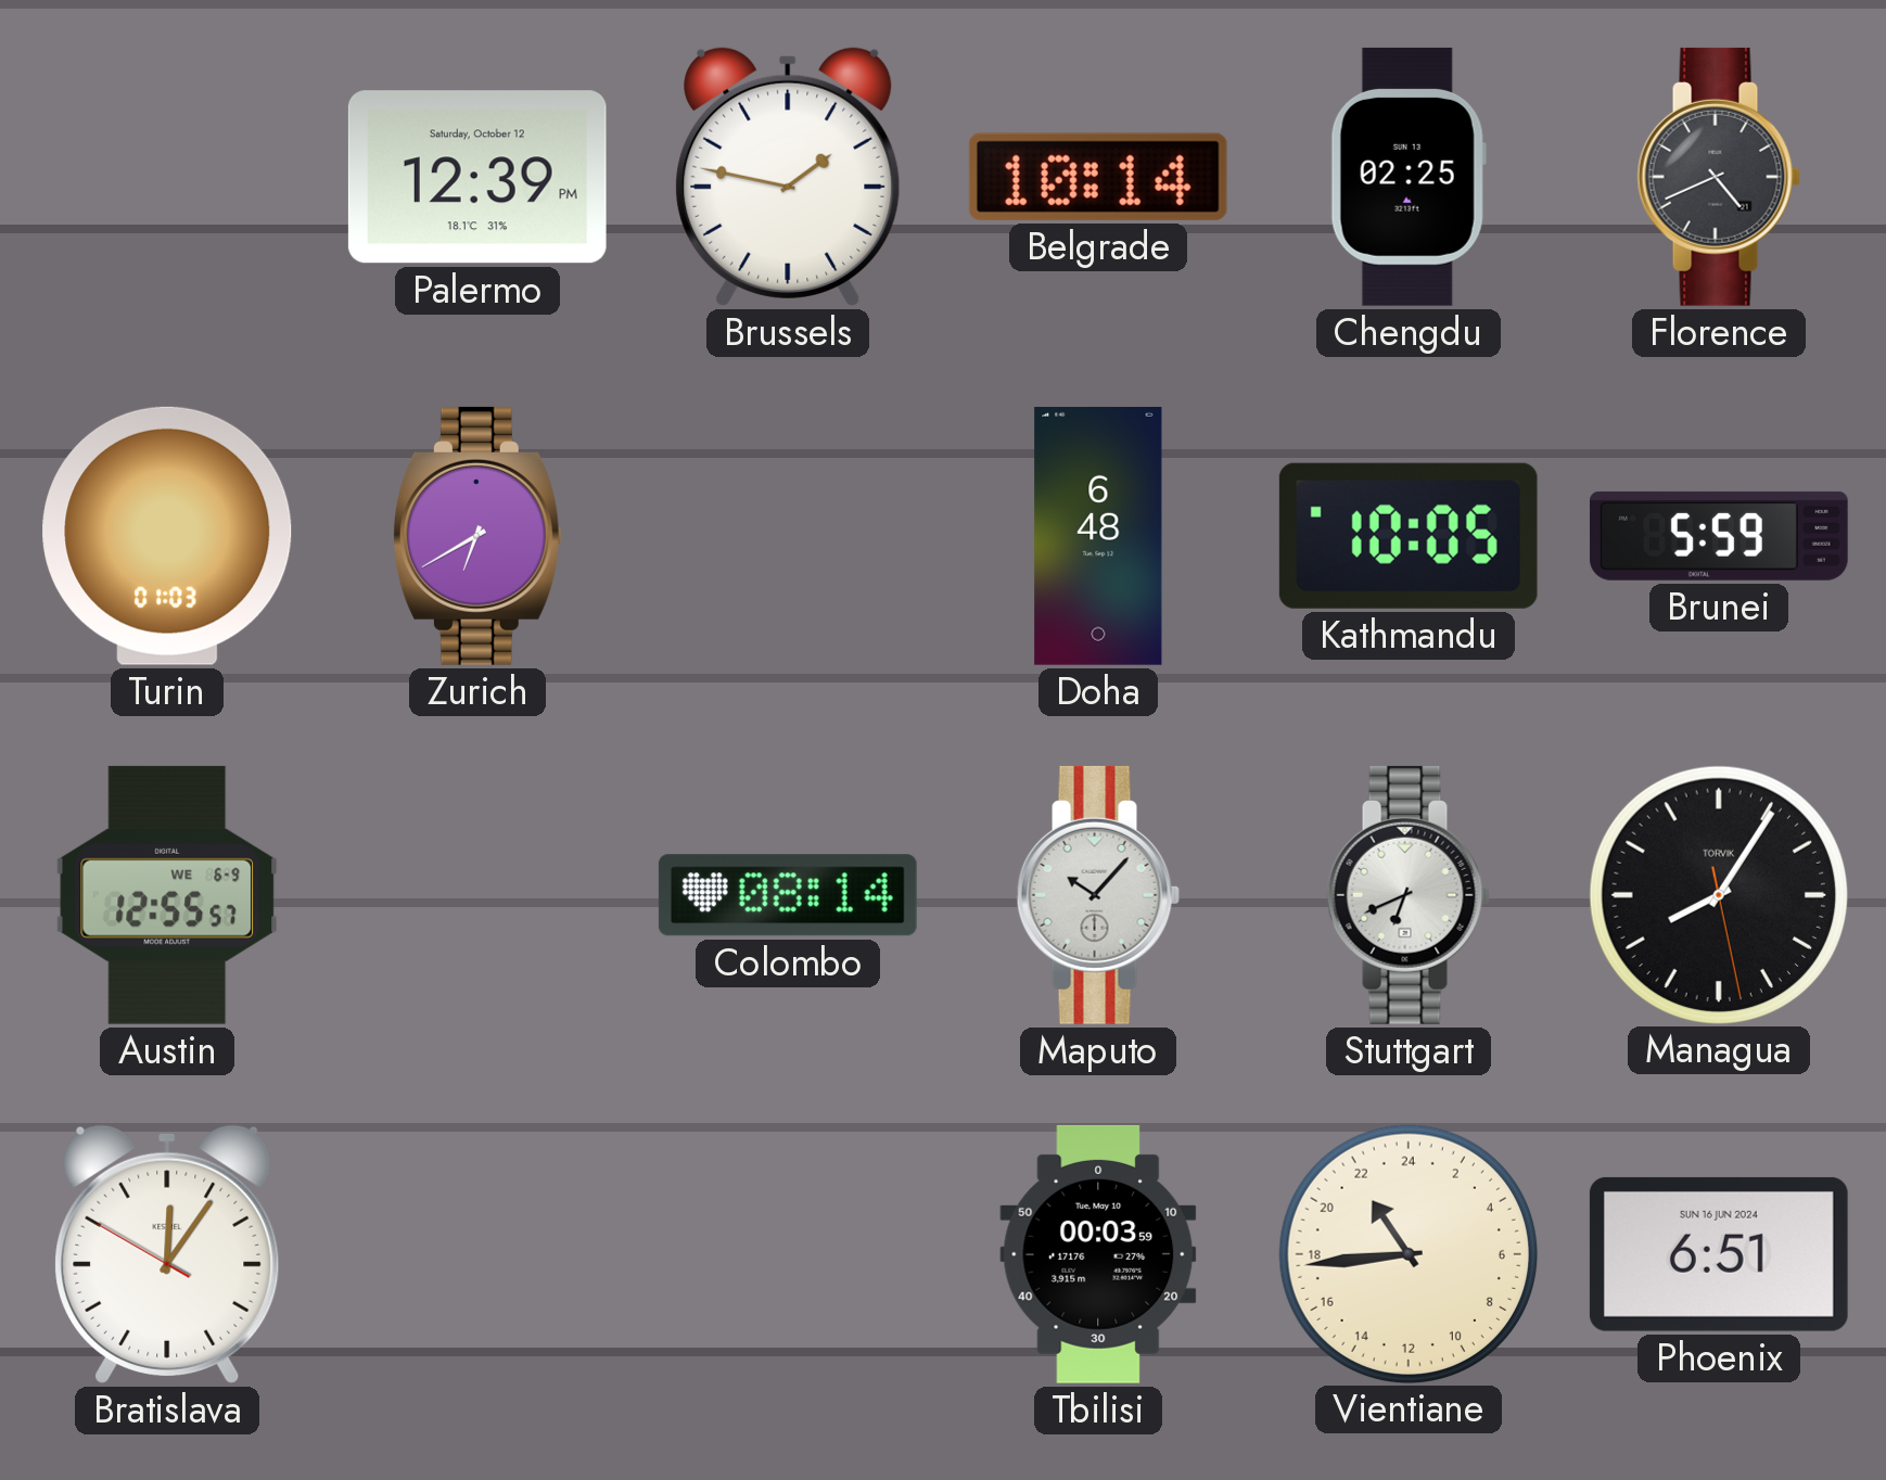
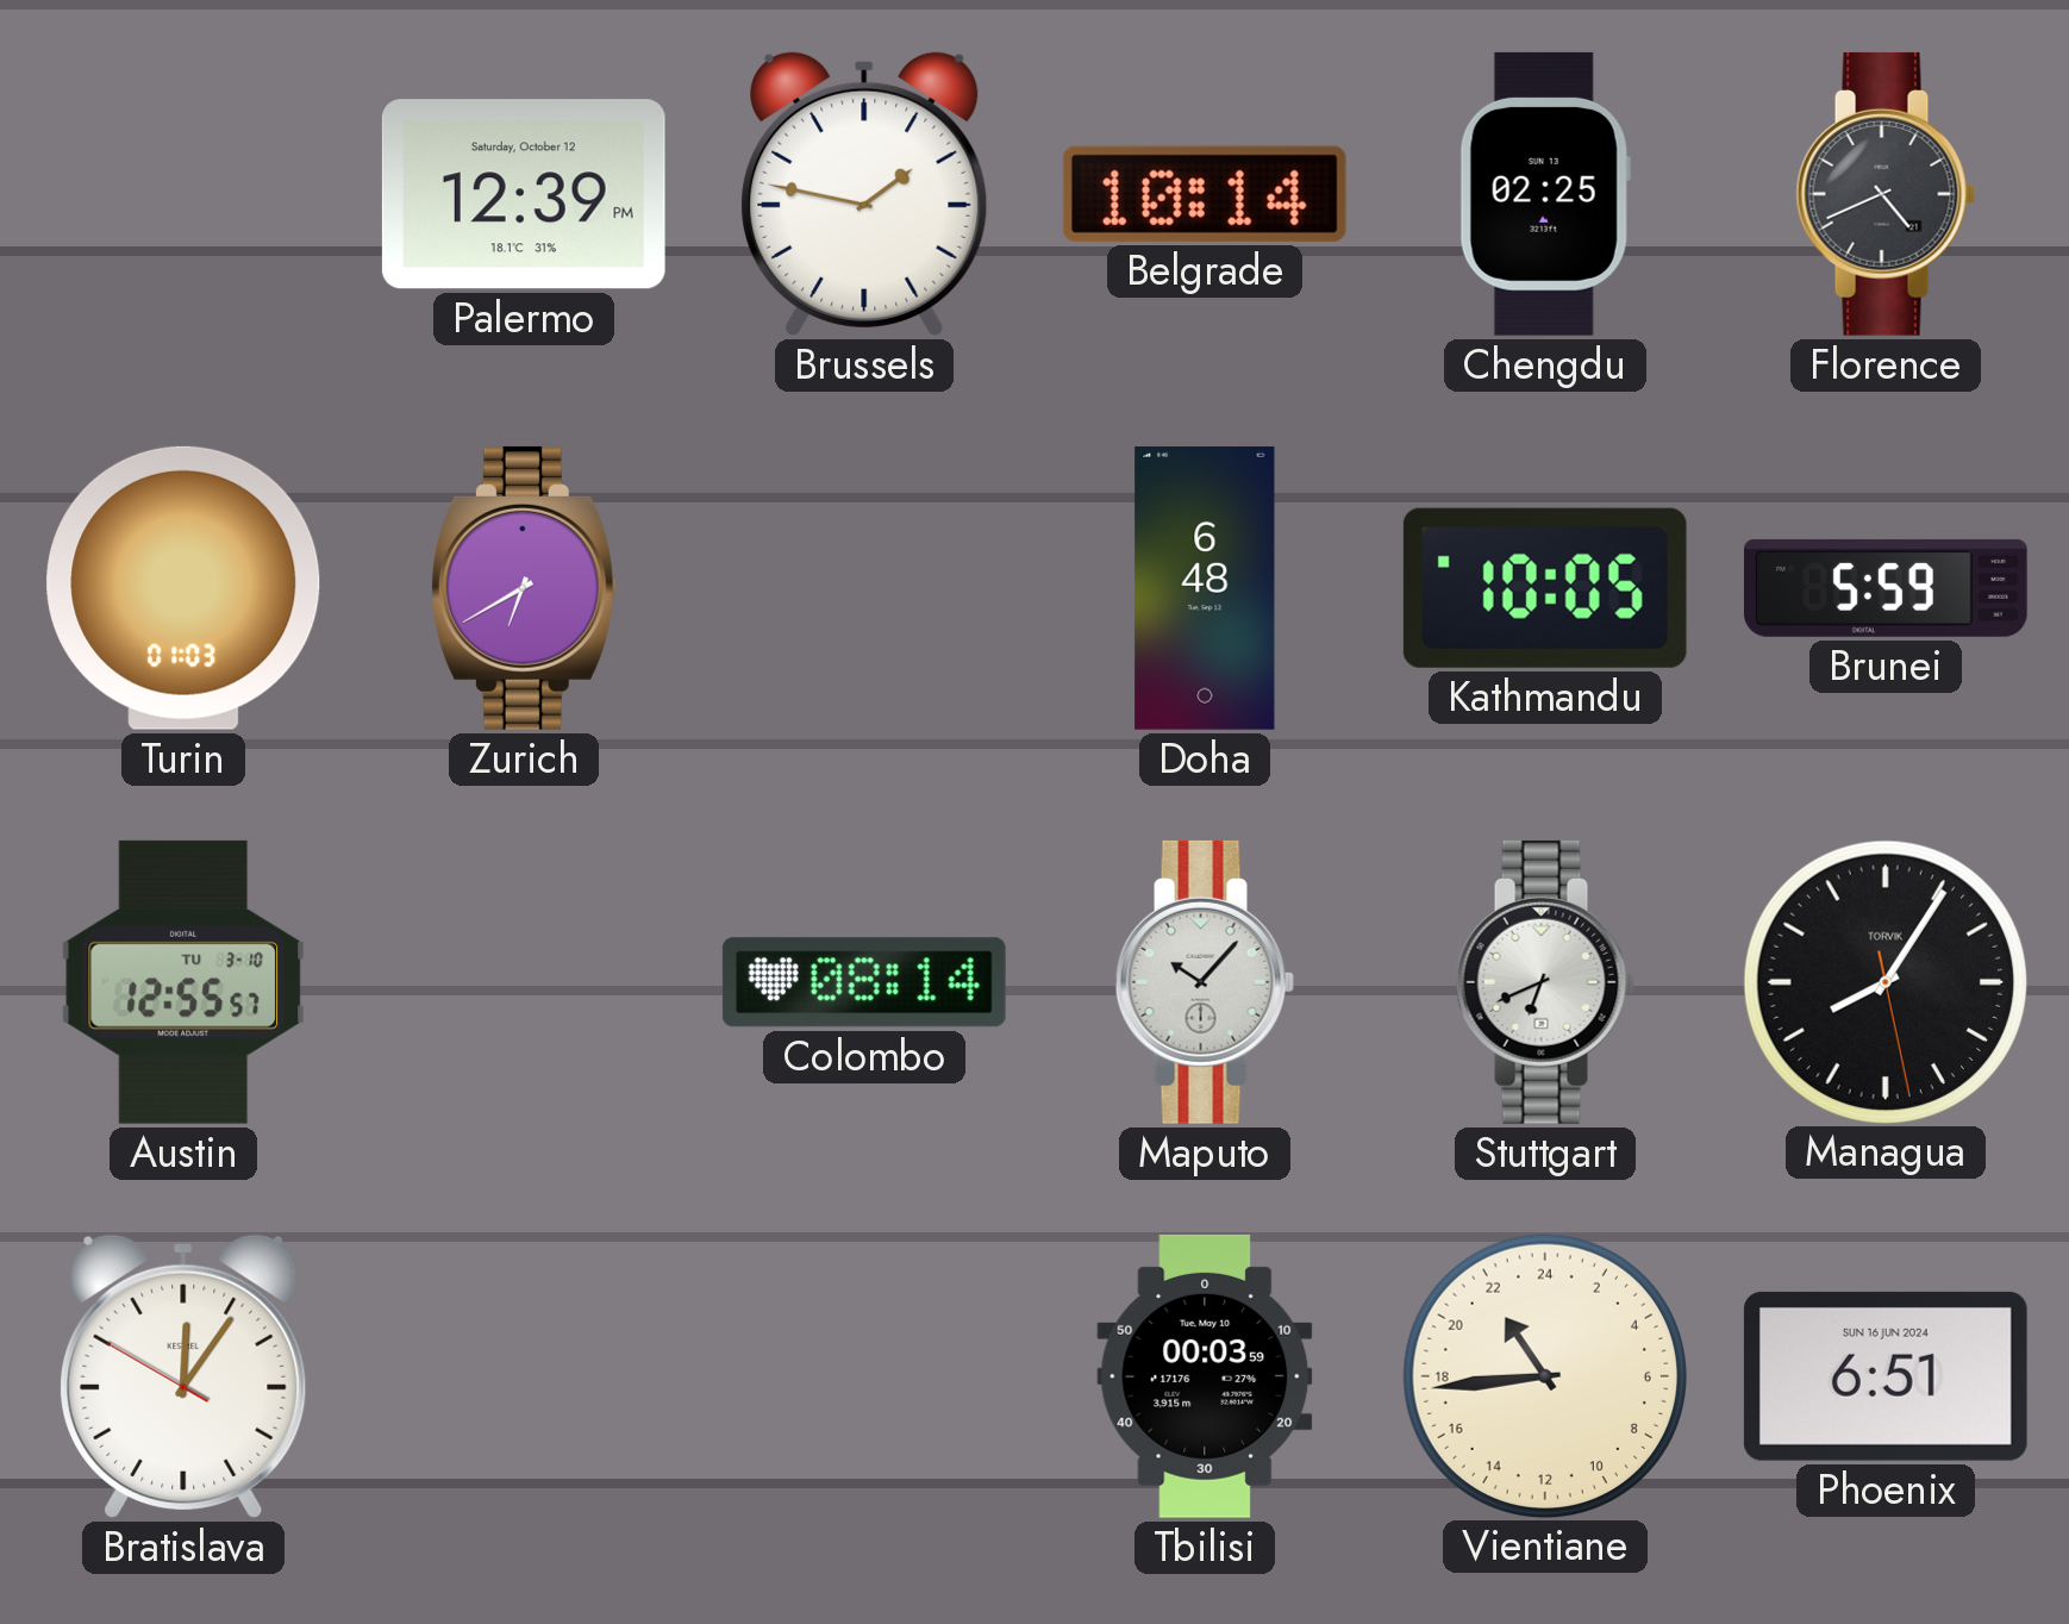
Austin date: WE 6-9 -> TU 3-10 (183, 982)
